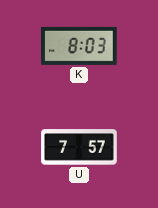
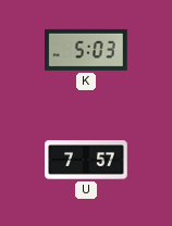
K: 8:03 -> 5:03 (87, 50)
